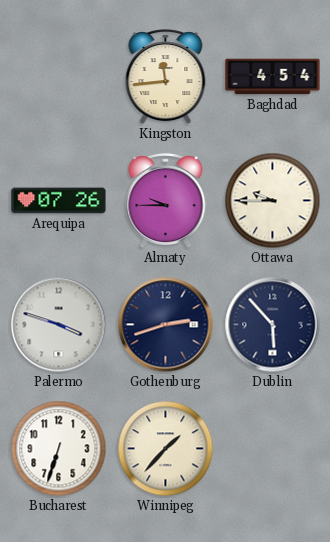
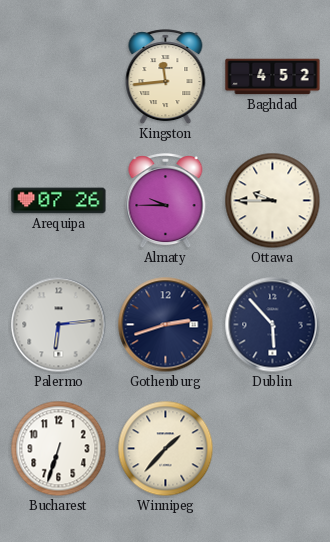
Baghdad: 4:54 -> 4:52 (273, 77)
Palermo: 3:48 -> 6:14 (59, 325)
